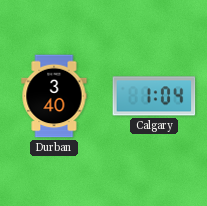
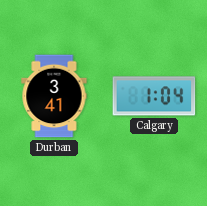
Durban: 3:40 -> 3:41 (54, 96)
